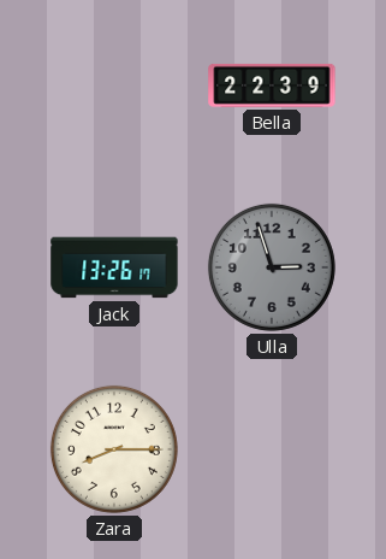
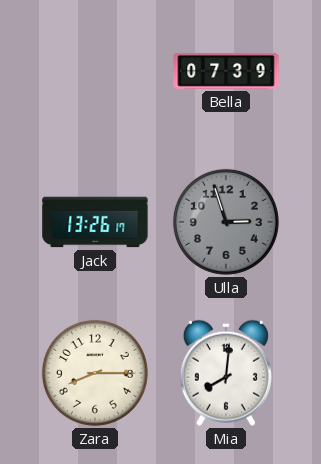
Bella: 22:39 -> 07:39 (226, 71)
Mia: none -> 8:01 (226, 373)
